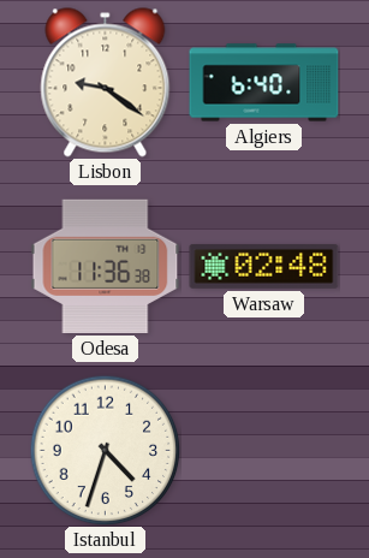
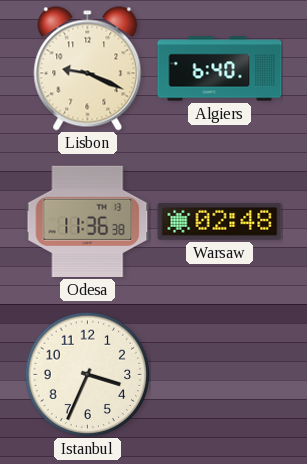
Lisbon: 9:21 -> 9:19 (88, 69)
Istanbul: 4:33 -> 3:34 (87, 374)
